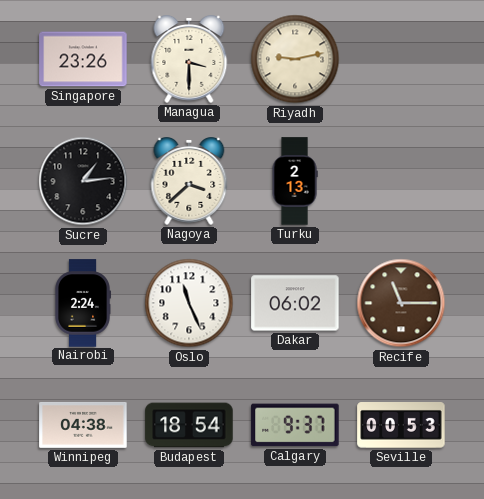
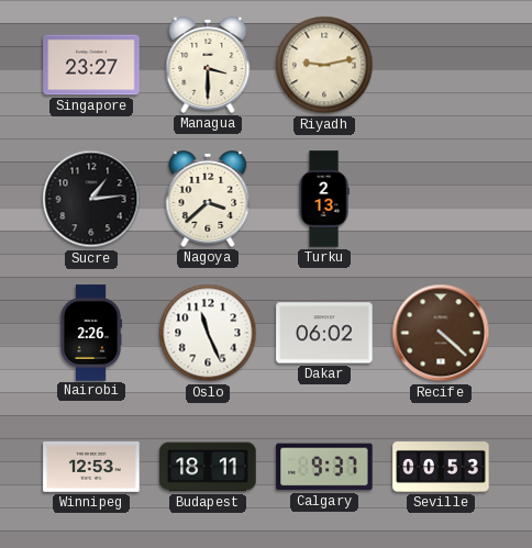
Singapore: 23:26 -> 23:27 (91, 65)
Nairobi: 2:24 -> 2:26 (91, 333)
Recife: 11:15 -> 4:22 (441, 333)
Winnipeg: 04:38 -> 12:53 (91, 467)
Budapest: 18:54 -> 18:11 (208, 467)
